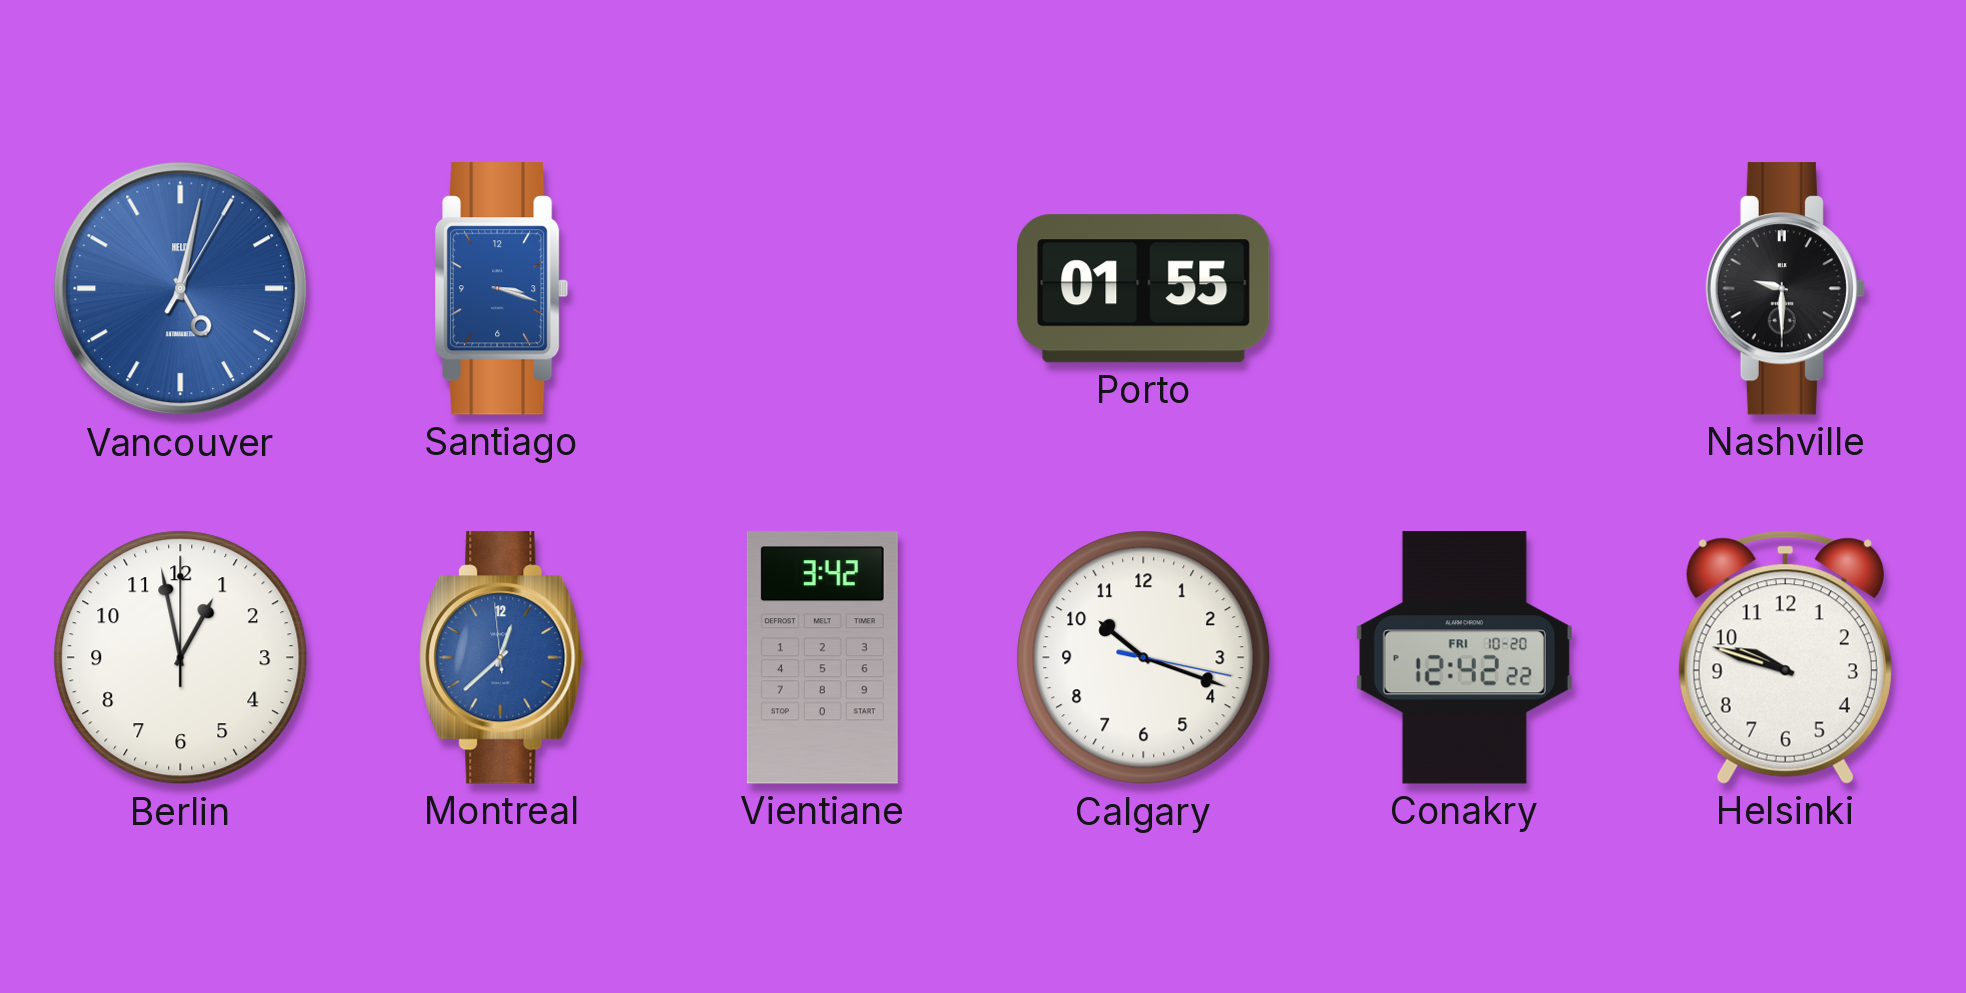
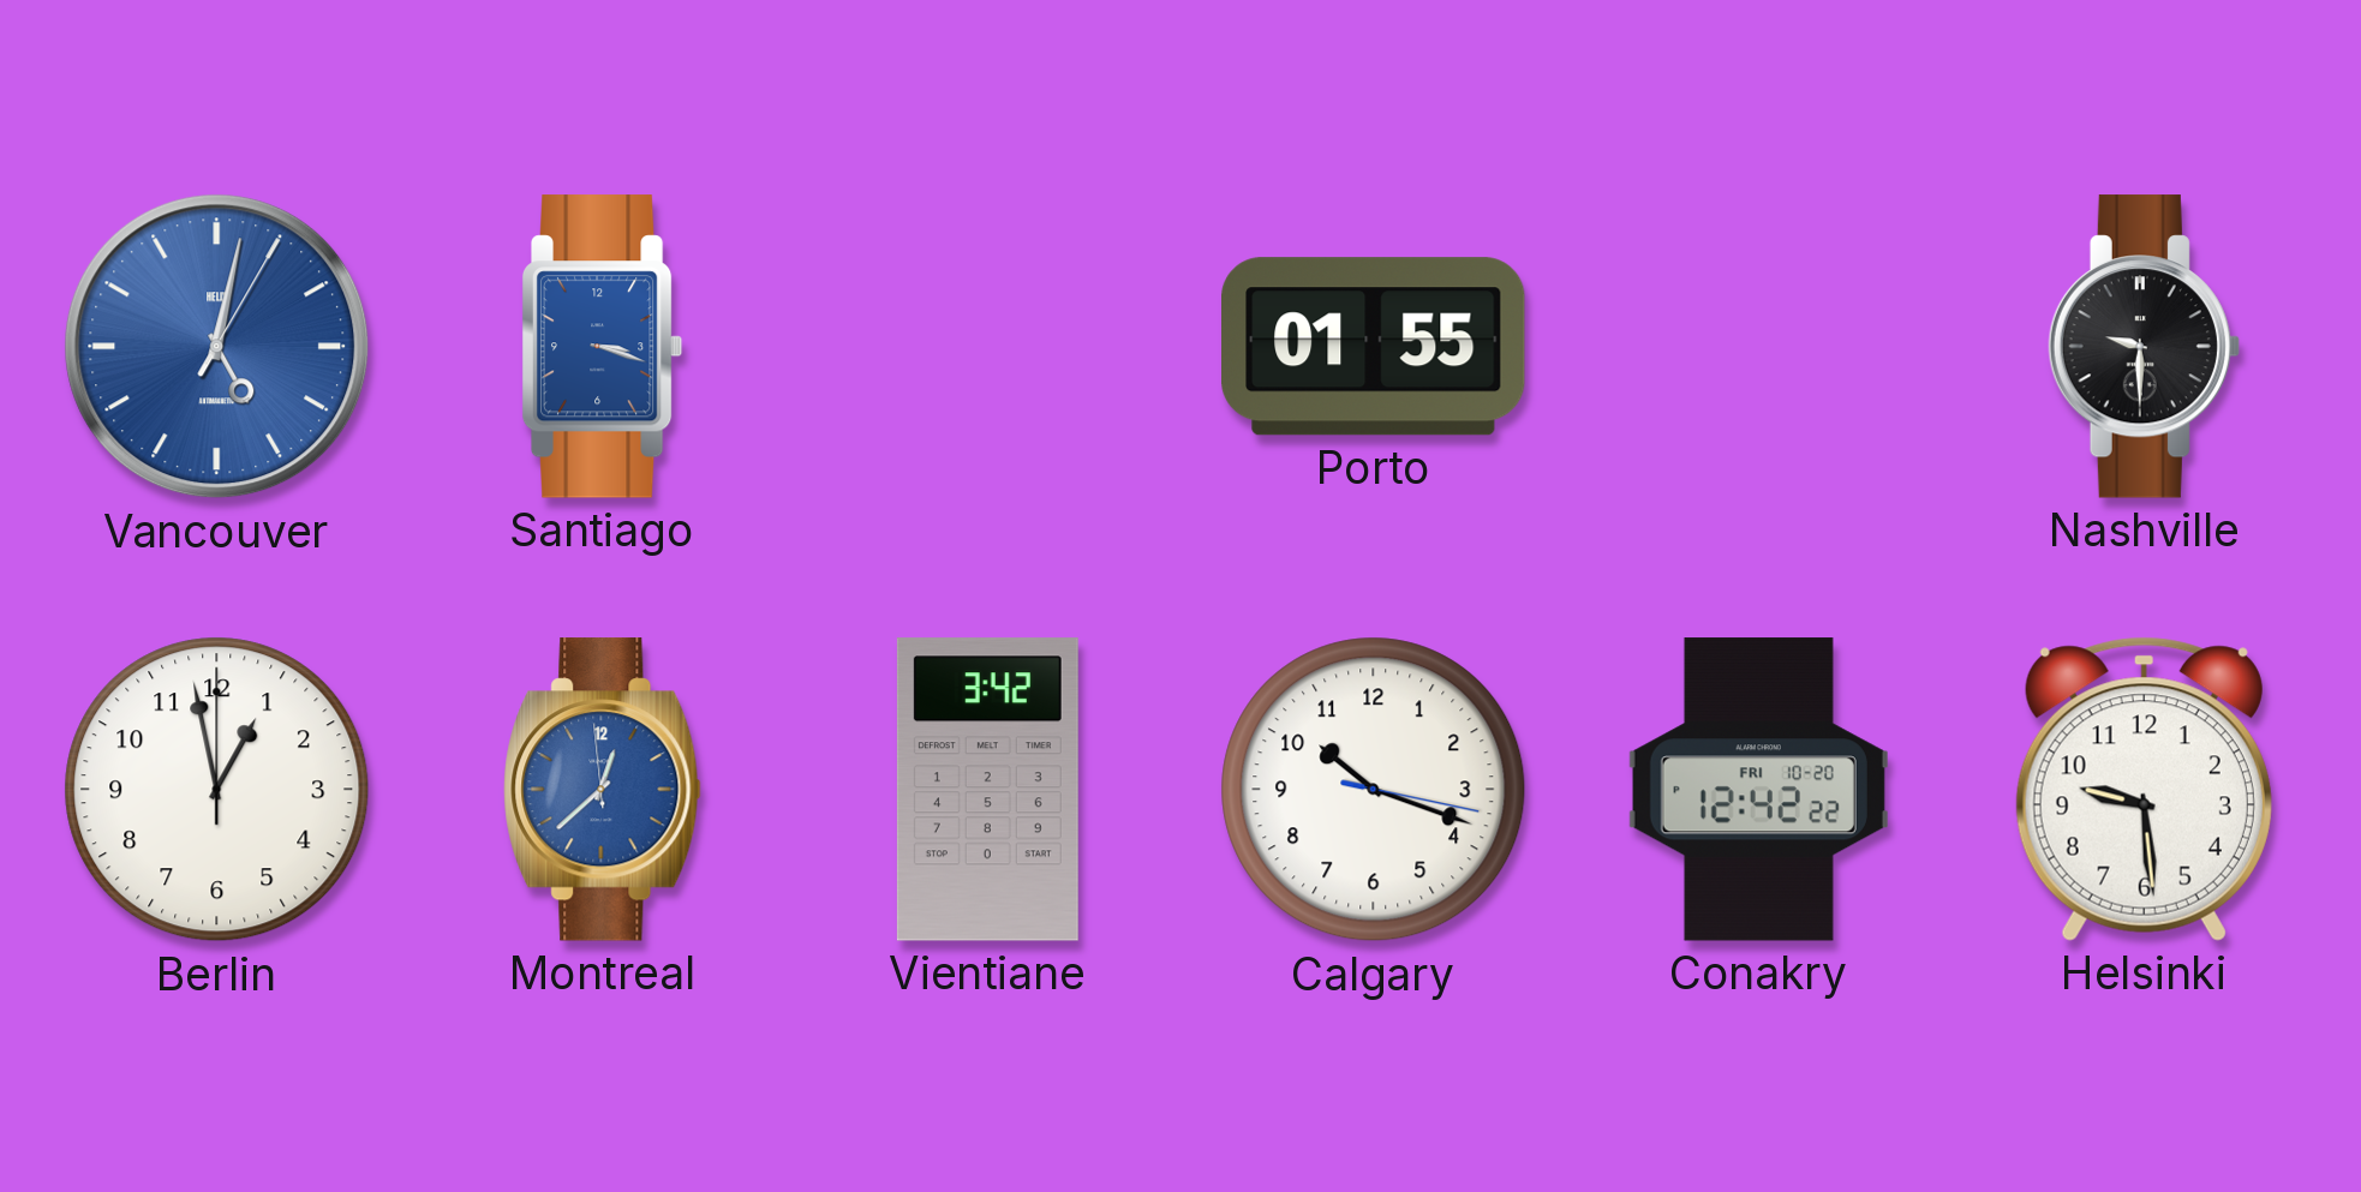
Helsinki: 9:48 -> 9:29 (2144, 789)
